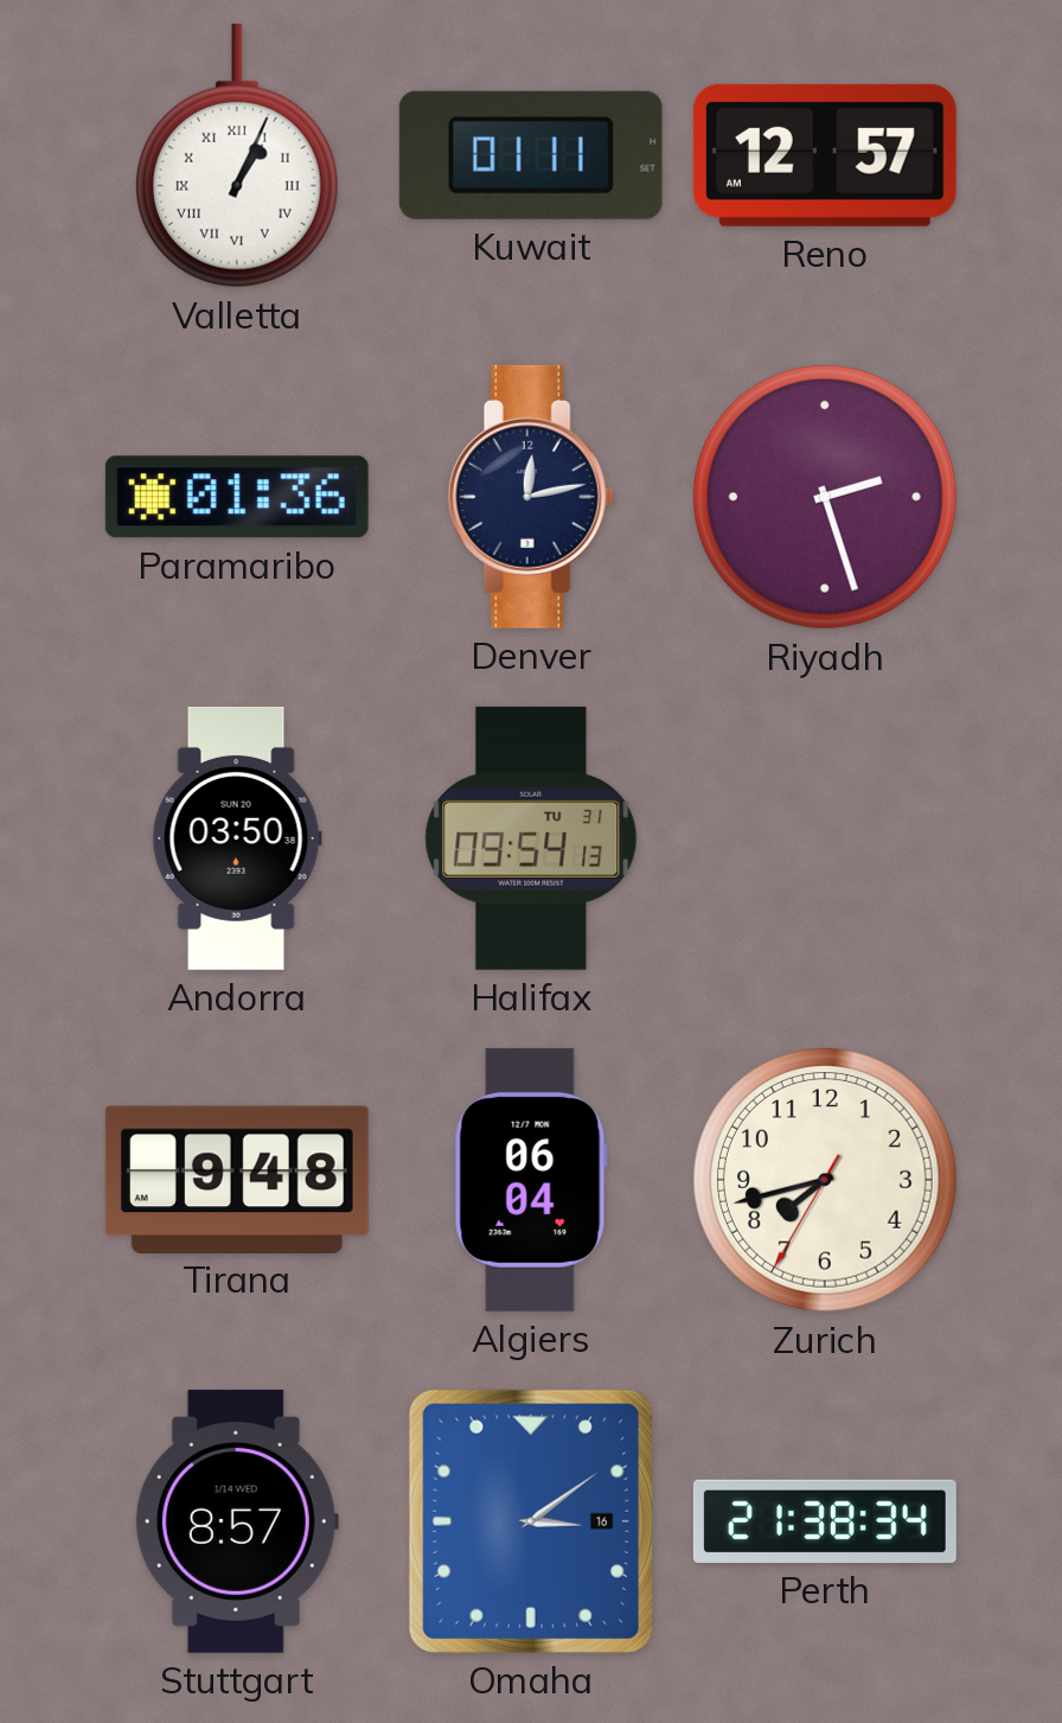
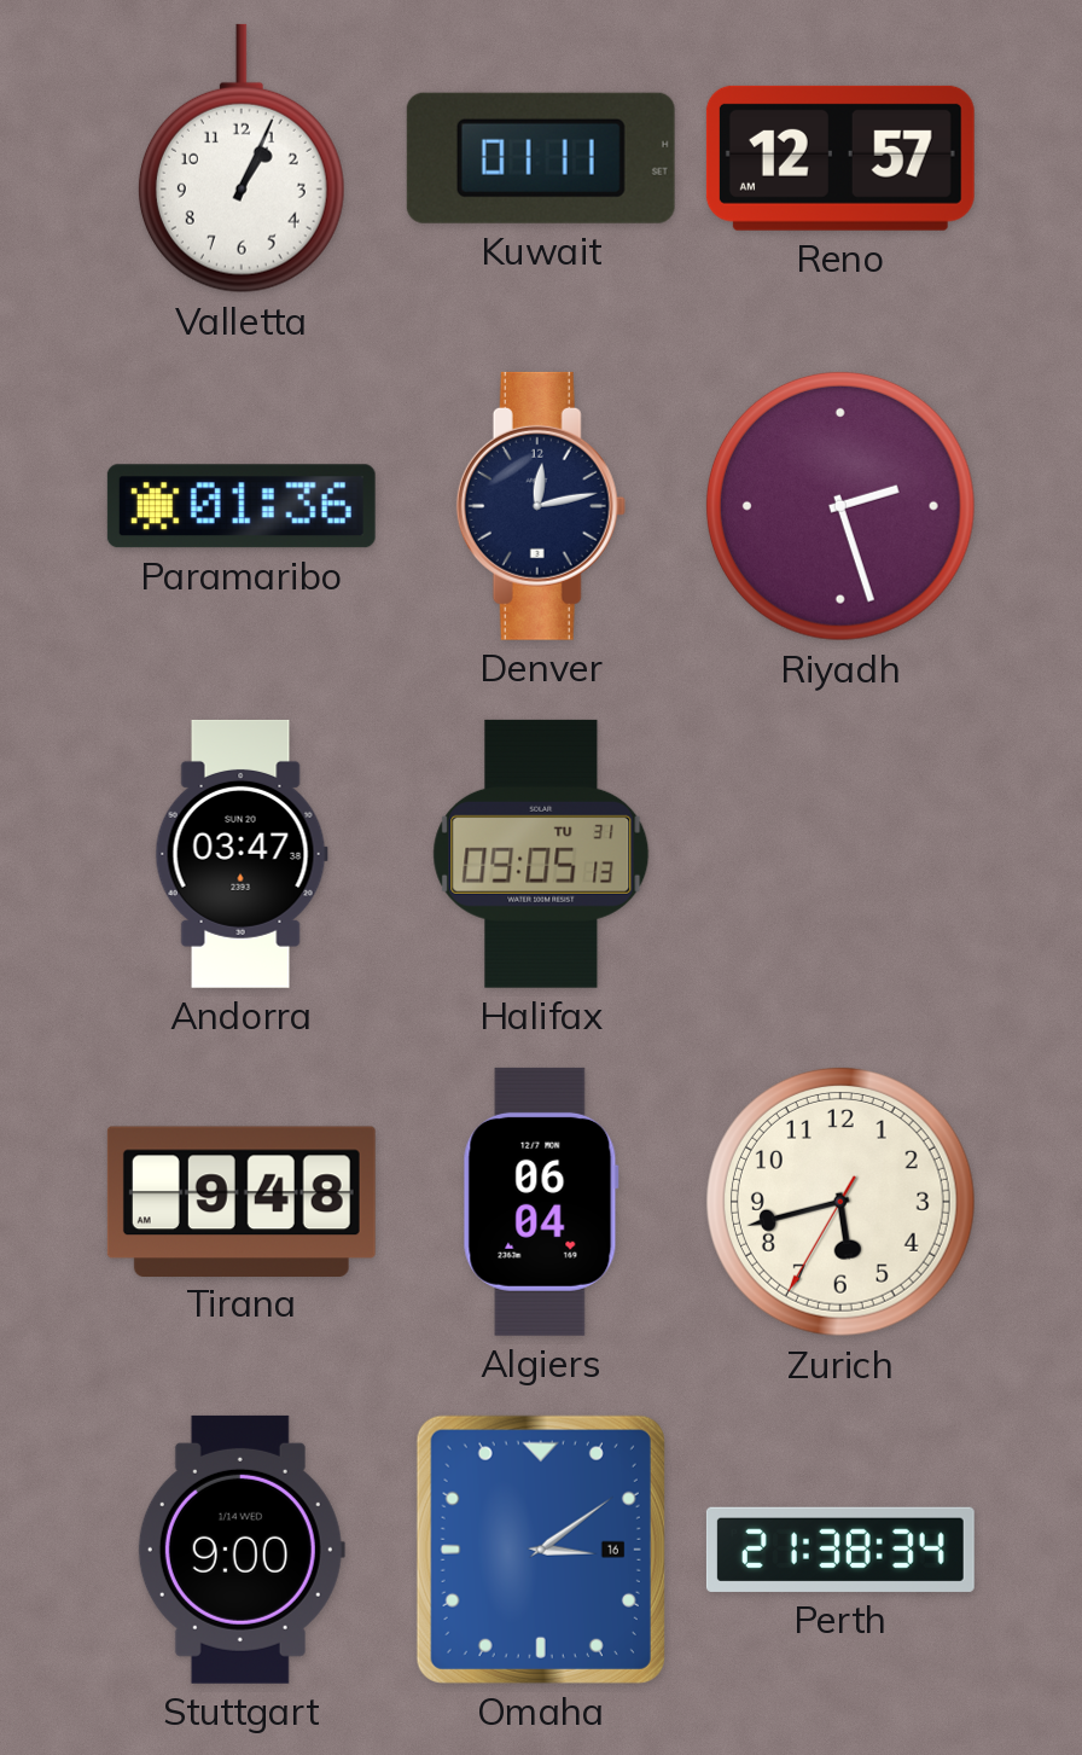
Valletta numerals: Roman -> Arabic (242, 158)
Andorra: 03:50 -> 03:47 (242, 854)
Halifax: 09:54 -> 09:05 (541, 854)
Zurich: 7:42 -> 5:42 (840, 1202)
Stuttgart: 8:57 -> 9:00 (242, 1550)
